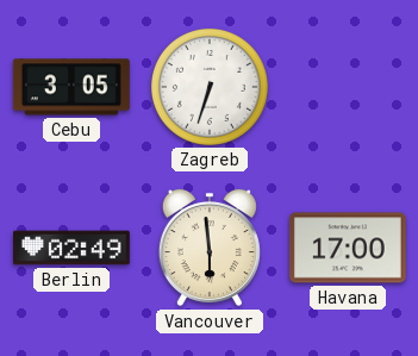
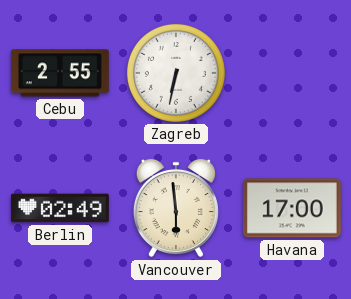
Cebu: 3:05 -> 2:55 (60, 73)
Zagreb: 6:33 -> 6:32 (176, 73)
